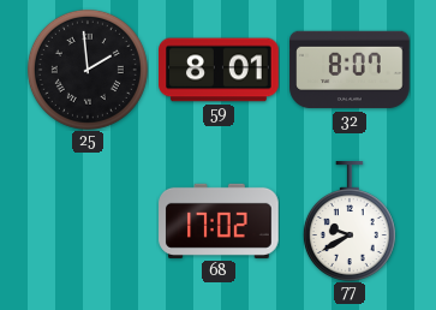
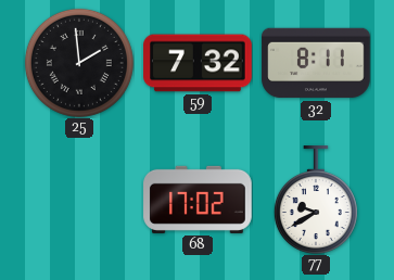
59: 8:01 -> 7:32 (198, 63)
32: 8:07 -> 8:11 (316, 63)
